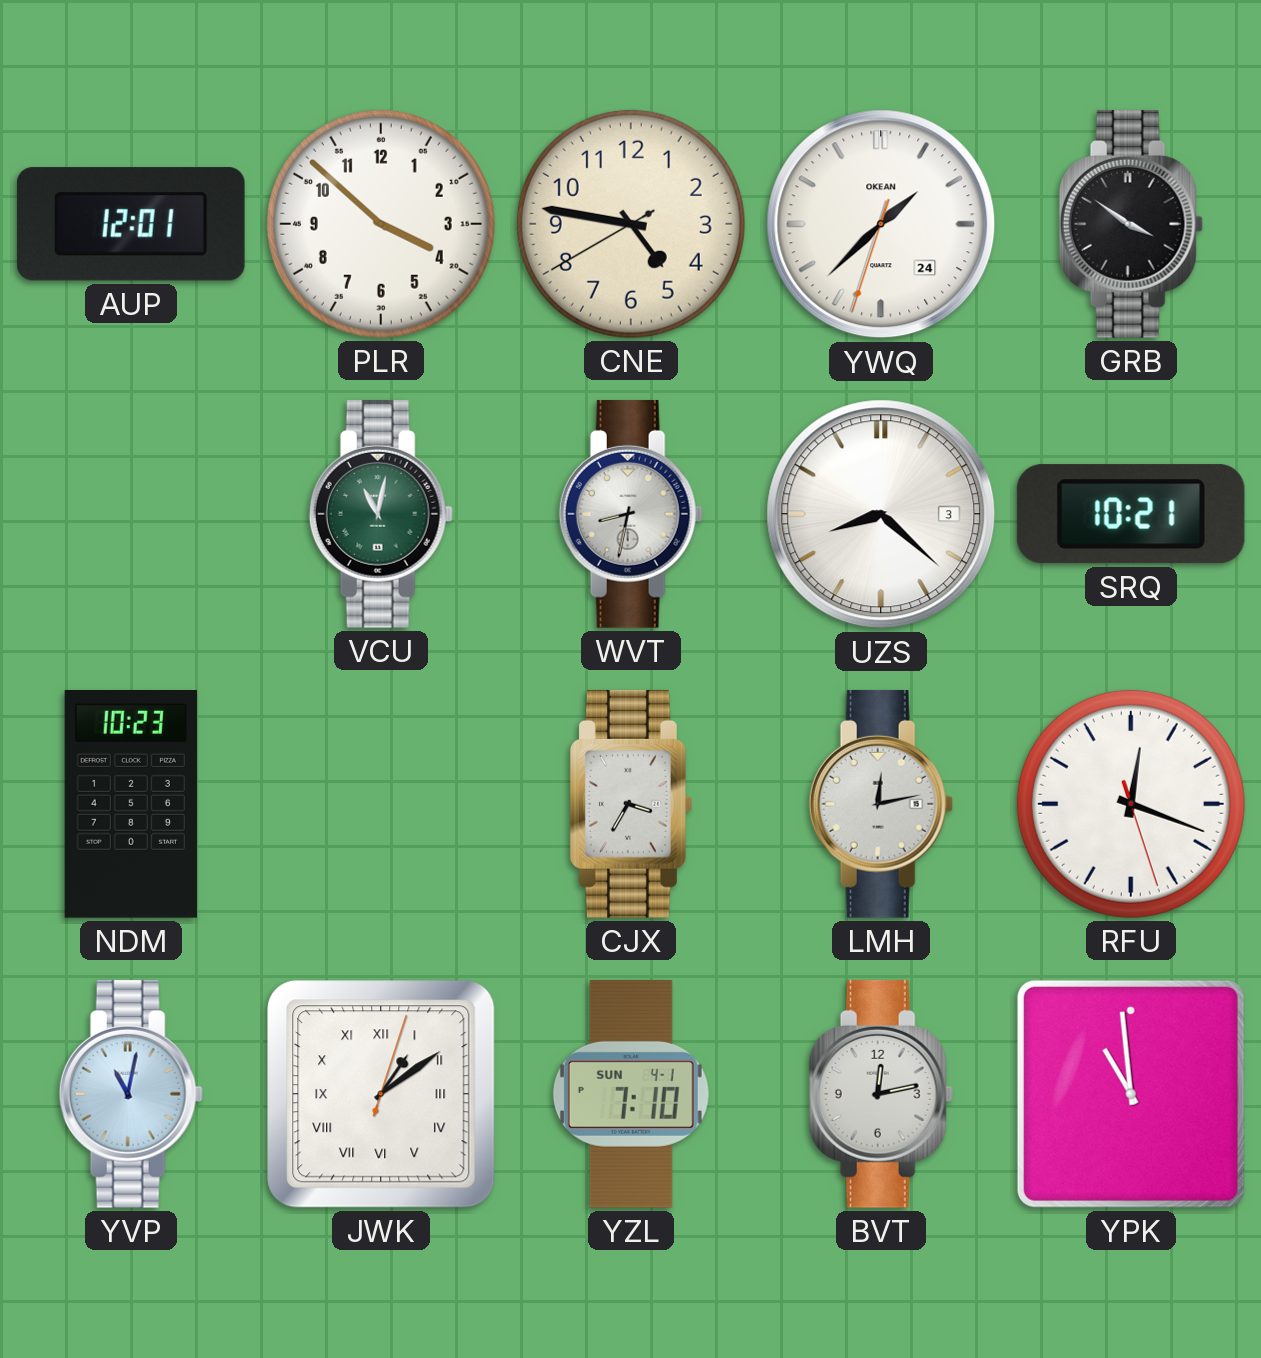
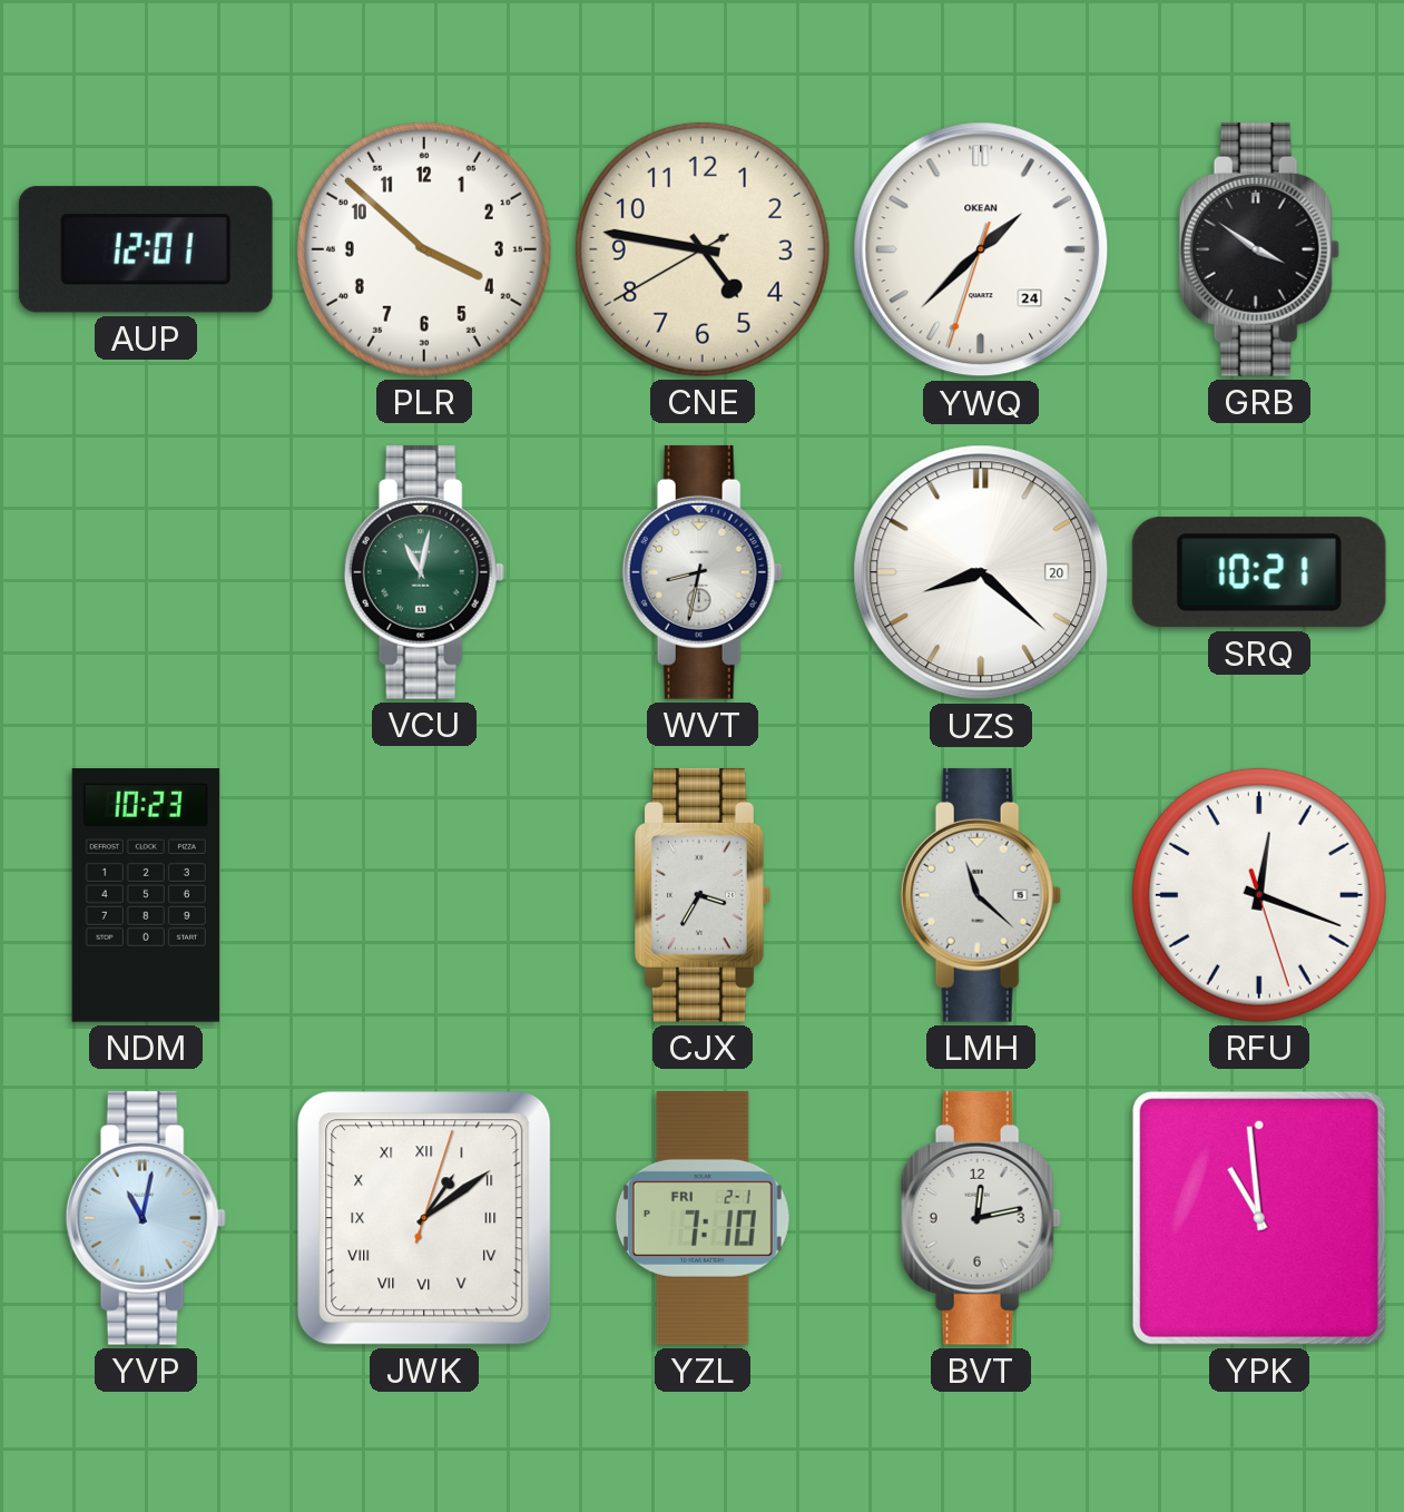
UZS date: 3 -> 20 (981, 572)
LMH: 12:13 -> 11:22 (981, 895)
YZL date: SUN 4-1 -> FRI 2-1 (703, 1218)
